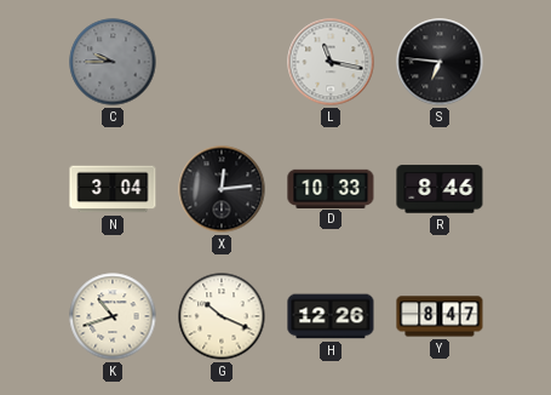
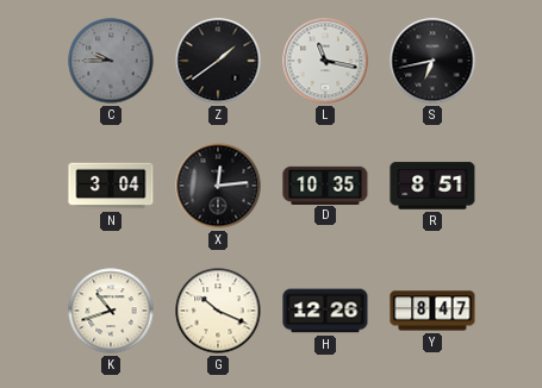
Z: none -> 1:39 (218, 61)
S: 6:46 -> 6:43 (432, 61)
D: 10:33 -> 10:35 (325, 184)
R: 8:46 -> 8:51 (432, 186)
